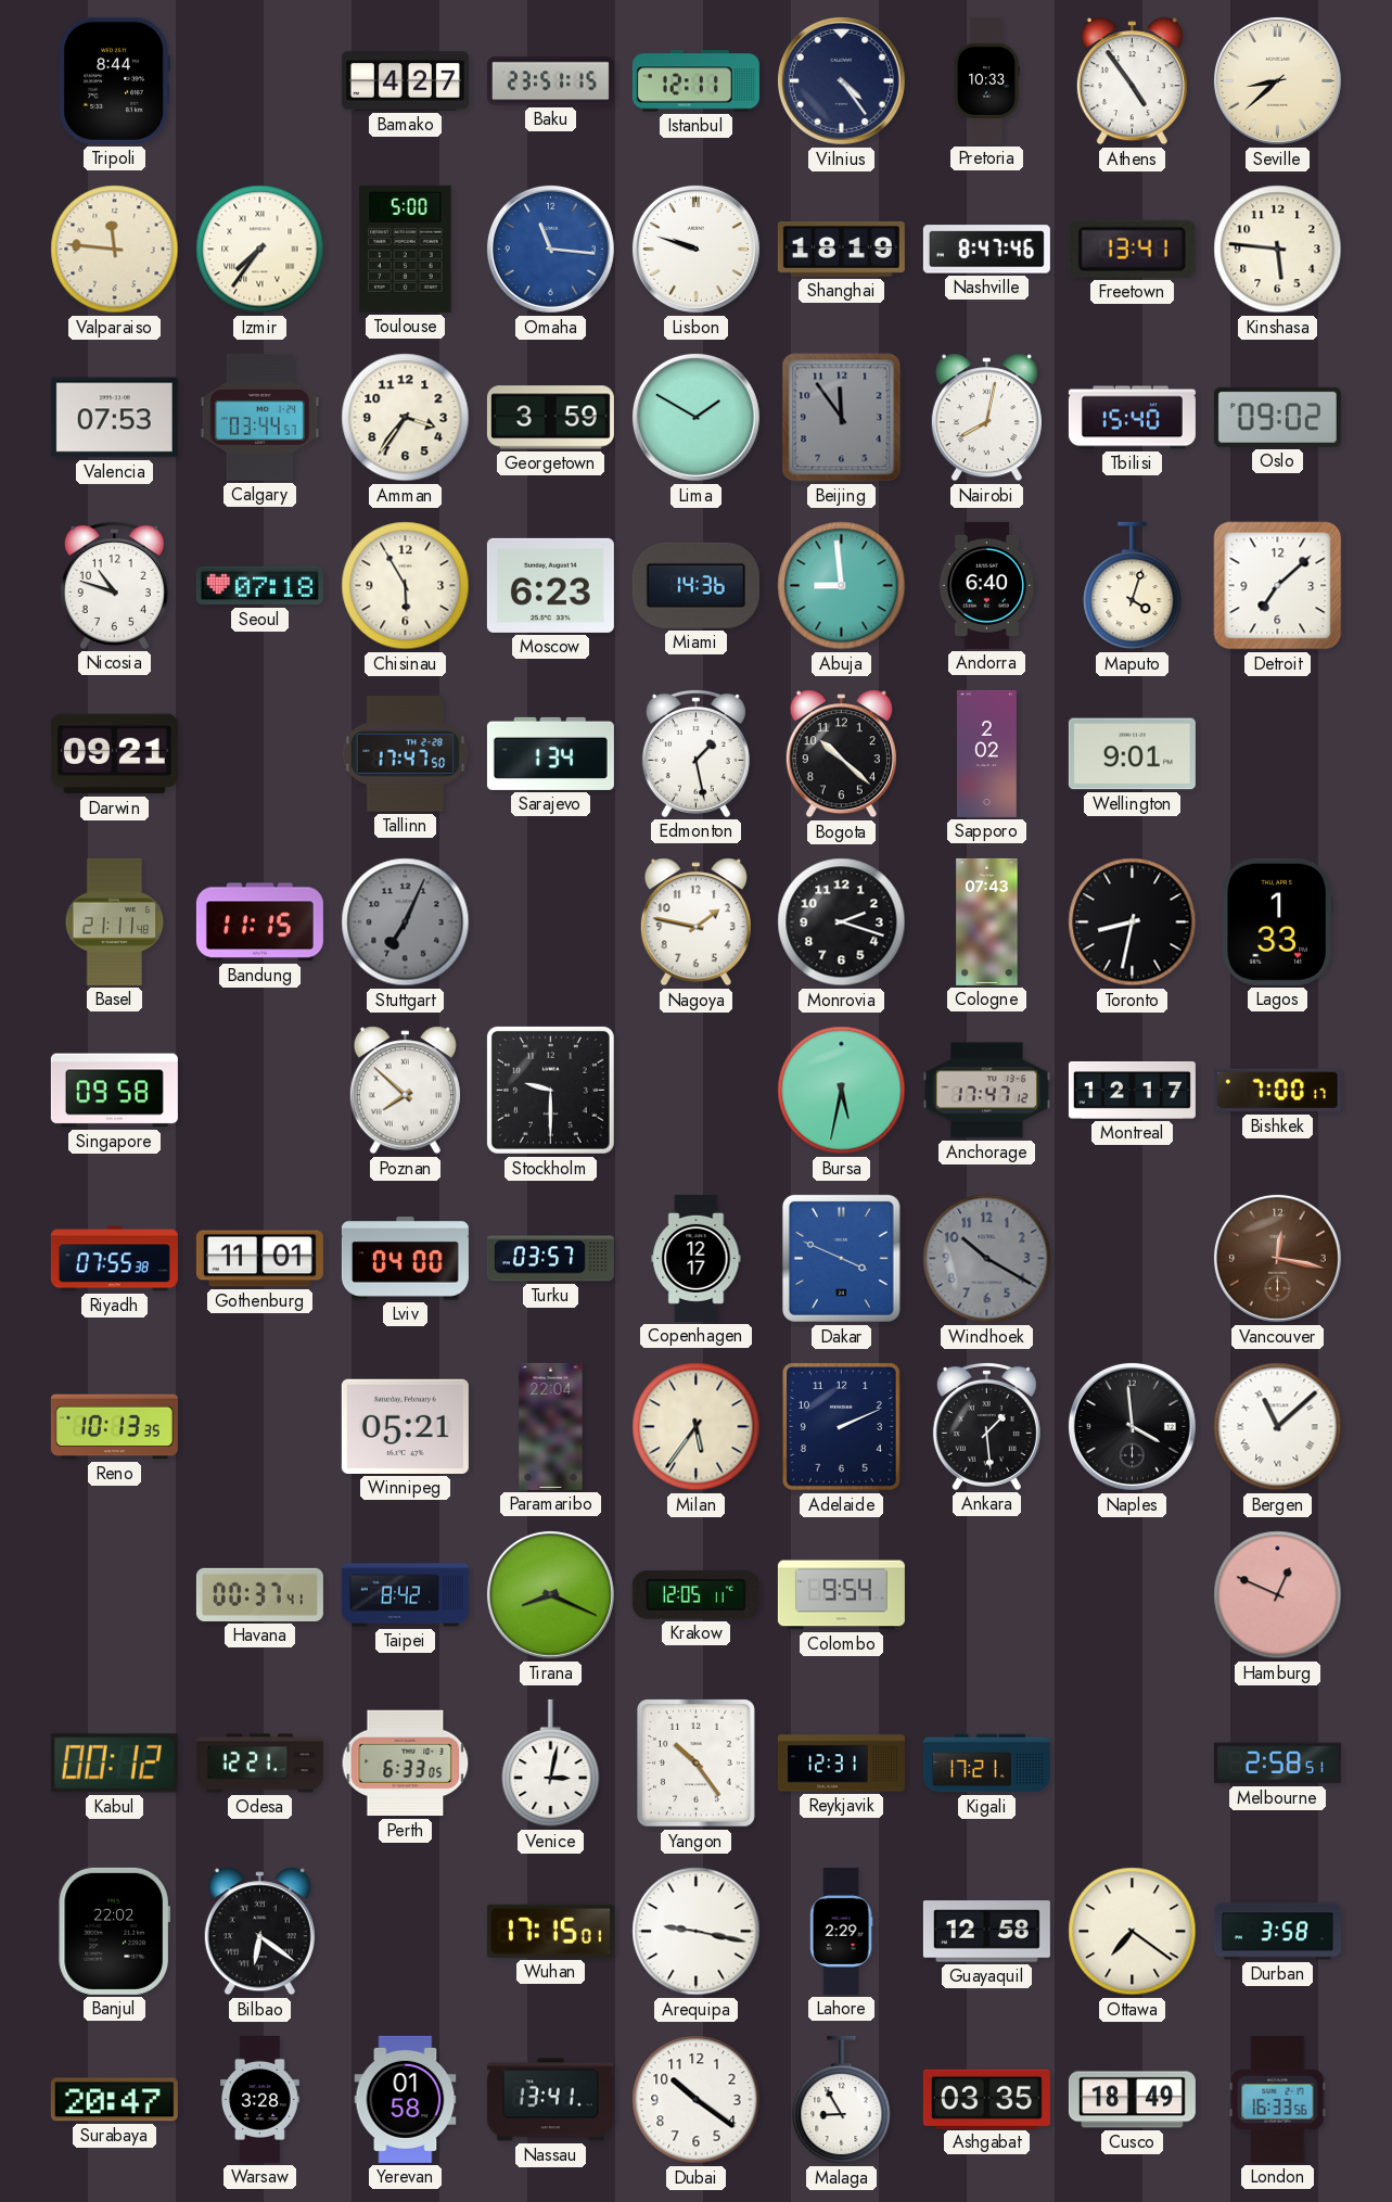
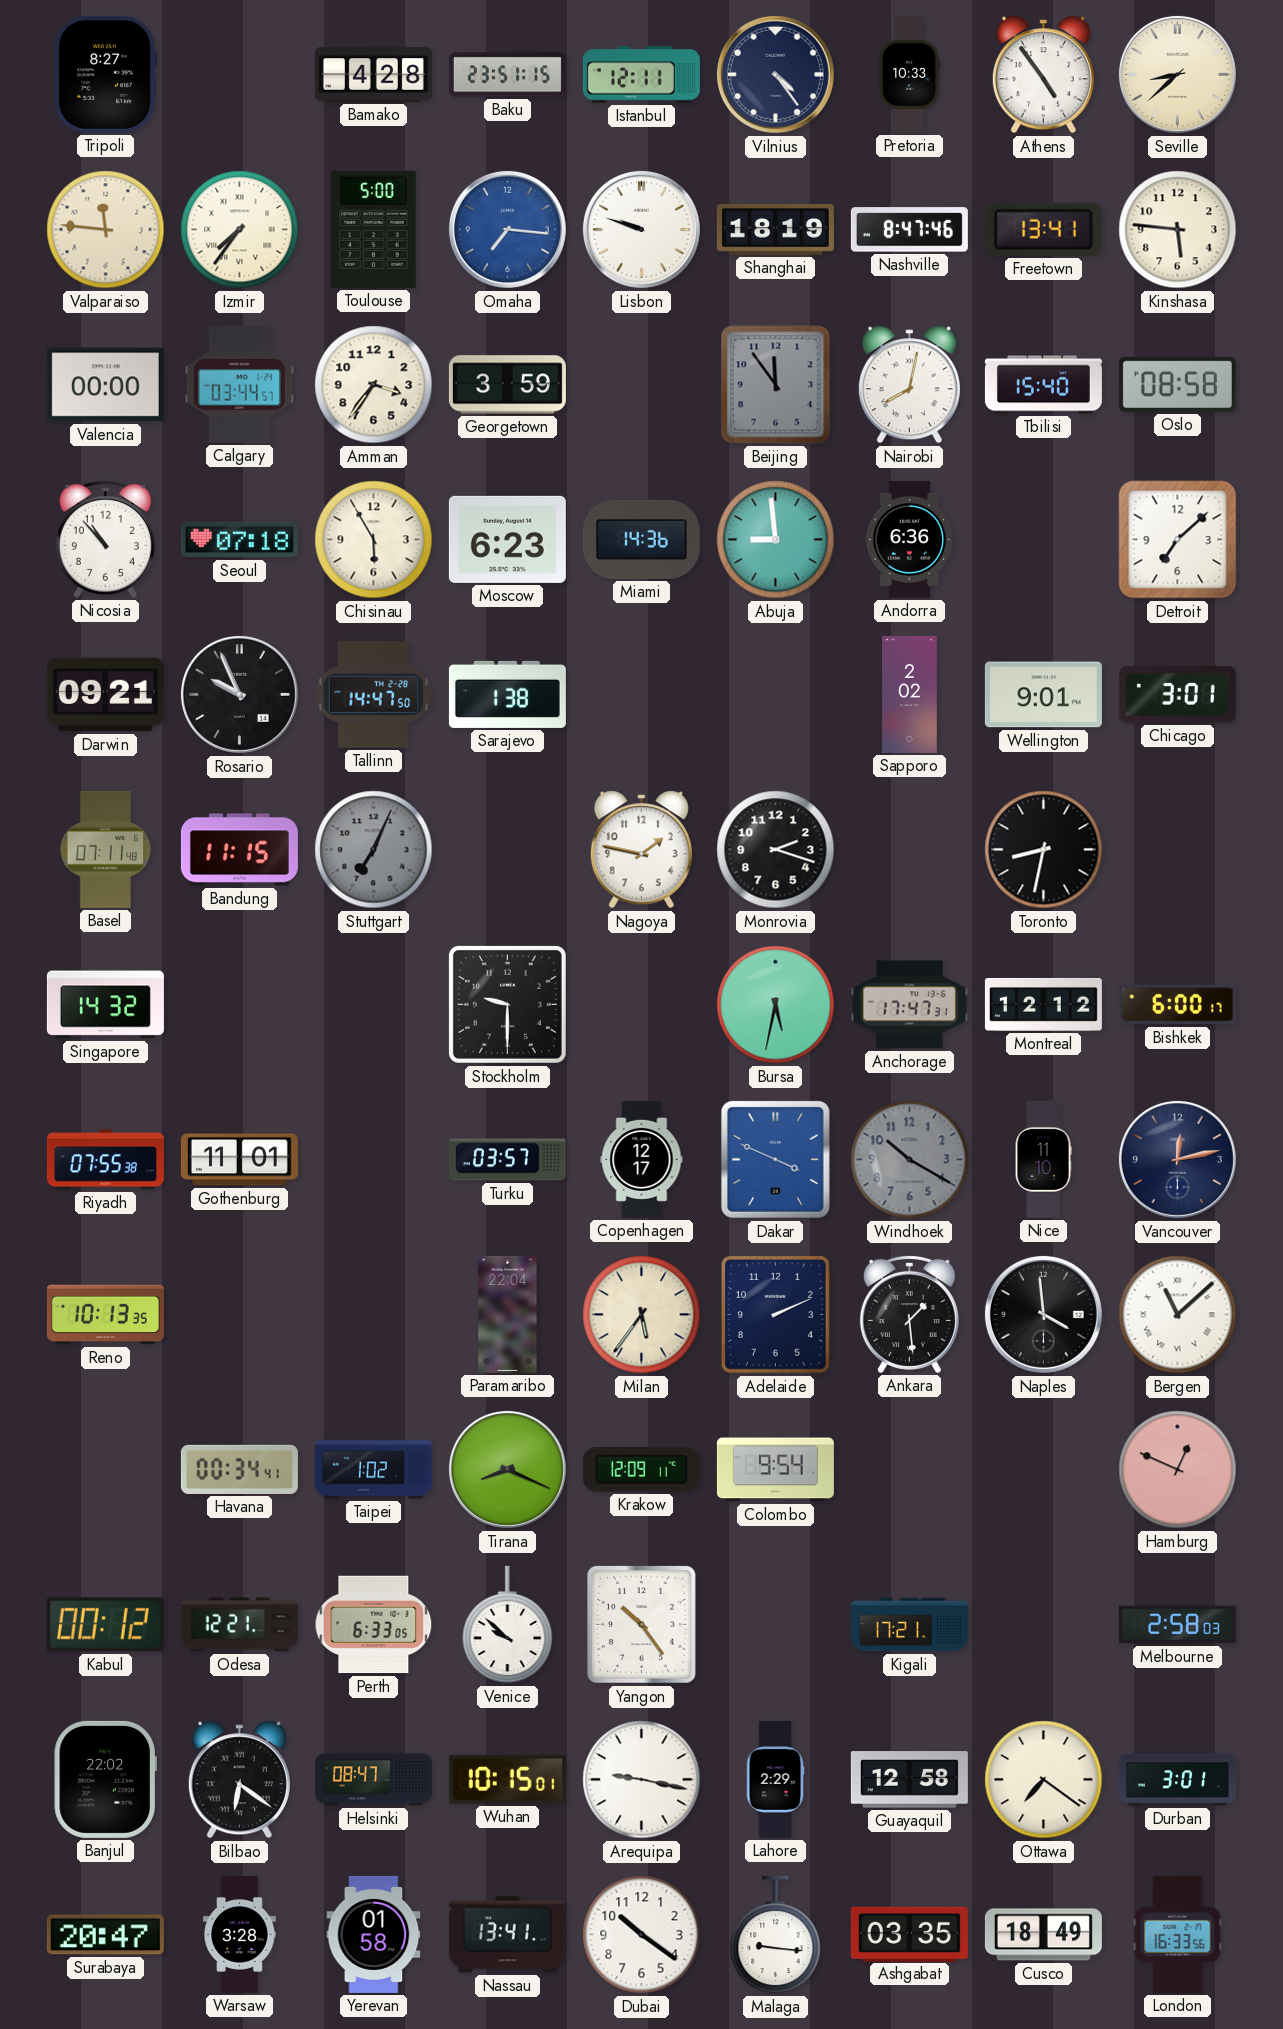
Tripoli: 8:44 -> 8:27 (105, 74)
Bamako: 4:27 -> 4:28 (373, 75)
Omaha: 11:16 -> 7:16 (507, 229)
Valencia: 07:53 -> 00:00 (105, 385)
Lima: 1:50 -> none (695, 417)
Oslo: 09:02 -> 08:58 (1177, 384)
Nicosia: 10:48 -> 10:53 (105, 539)
Andorra: 6:40 -> 6:36 (910, 539)
Maputo: 4:03 -> none (1133, 586)
Rosario: none -> 9:56 (239, 694)
Tallinn: 17:47 -> 14:47 (374, 695)
Sarajevo: 1:34 -> 1:38 (507, 694)
Edmonton: 1:28 -> none (695, 753)
Bogota: 10:22 -> none (841, 754)
Chicago: none -> 3:01 (1177, 695)
Basel: 21:11 -> 07:11 (106, 849)
Cologne: 07:43 -> none (987, 921)
Lagos: 1:33 -> none (1277, 921)
Singapore: 09:58 -> 14:32 (105, 1005)
Poznan: 7:52 -> none (405, 1091)
Anchorage: 17:47:12 -> 17:47:31 (909, 1005)
Montreal: 12:17 -> 12:12 (1043, 1004)
Bishkek: 7:00 -> 6:00 (1177, 1005)
Lviv: 04:00 -> none (405, 1259)
Nice: none -> 11:10 (1043, 1159)
Vancouver: 12:17 -> 12:13 (1177, 1159)
Vancouver dial: brown -> navy (1177, 1159)
Winnipeg: 05:21 -> none (405, 1426)
Havana: 00:37 -> 00:34 (239, 1469)
Taipei: 8:42 -> 1:02 (373, 1470)
Krakow: 12:05 -> 12:09 (641, 1469)
Venice: 3:02 -> 9:52 (508, 1625)
Reykjavik: 12:31 -> none (841, 1764)
Melbourne: 2:58:51 -> 2:58:03 (1177, 1625)
Helsinki: none -> 08:47 (373, 1780)
Wuhan: 17:15 -> 10:15 (507, 1779)
Durban: 3:58 -> 3:01 (1177, 1780)
Malaga: 8:55 -> 9:16 (776, 1935)
